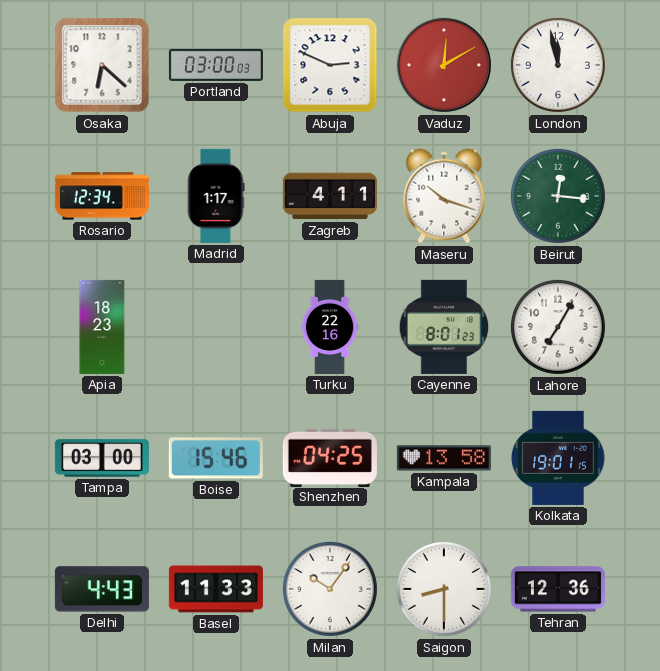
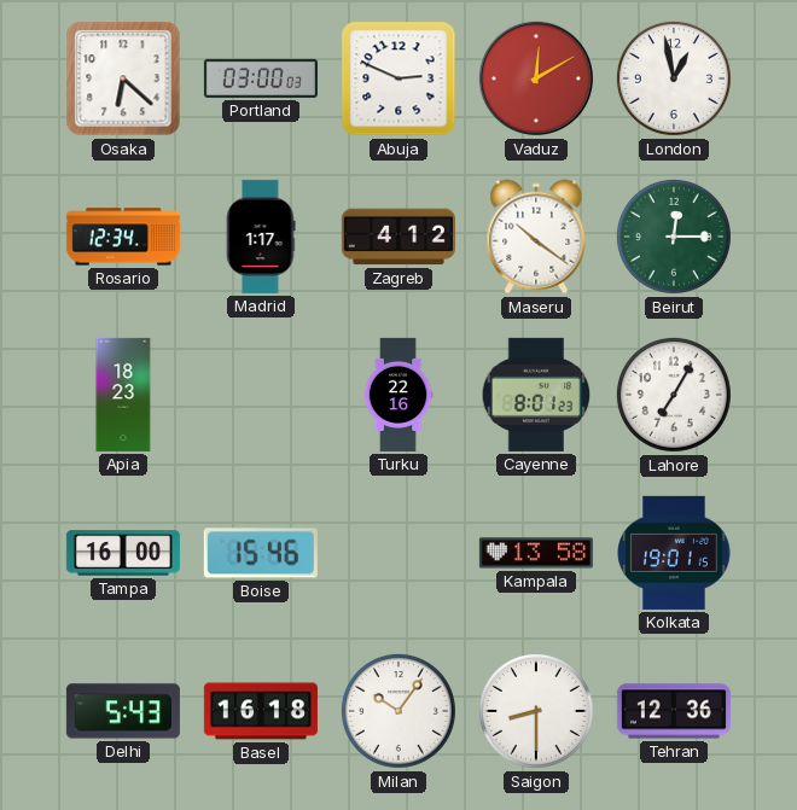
London: 11:58 -> 12:58 (674, 78)
Zagreb: 4:11 -> 4:12 (398, 237)
Maseru: 10:18 -> 10:21 (536, 237)
Beirut: 12:16 -> 12:15 (674, 237)
Tampa: 03:00 -> 16:00 (123, 553)
Shenzhen: 04:25 -> none (330, 457)
Delhi: 4:43 -> 5:43 (123, 711)
Basel: 11:33 -> 16:18 (261, 711)
